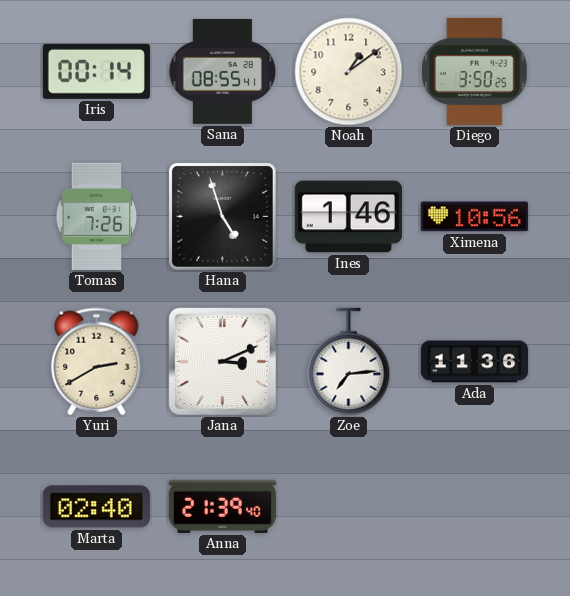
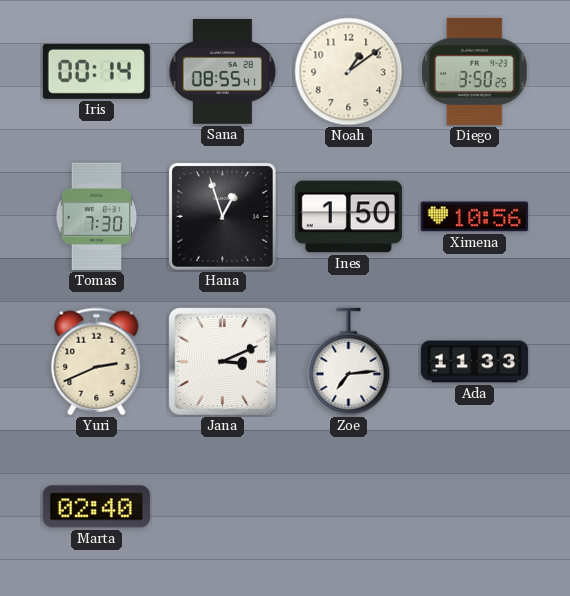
Tomas: 7:26 -> 7:30 (97, 216)
Hana: 4:57 -> 12:57 (222, 216)
Ines: 1:46 -> 1:50 (348, 217)
Yuri: 2:40 -> 2:41 (97, 362)
Ada: 11:36 -> 11:33 (474, 362)
Anna: 21:39 -> none (222, 506)
